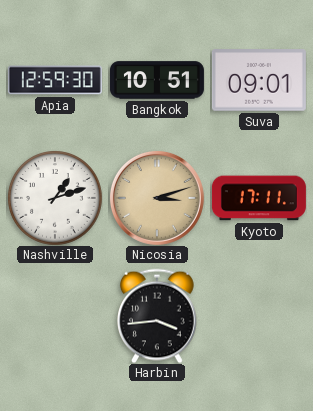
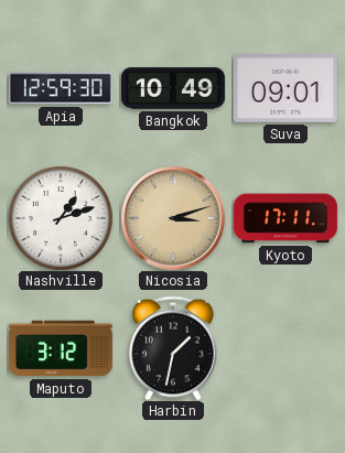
Bangkok: 10:51 -> 10:49 (173, 88)
Maputo: none -> 3:12 (61, 348)
Harbin: 3:44 -> 1:32 (174, 348)
